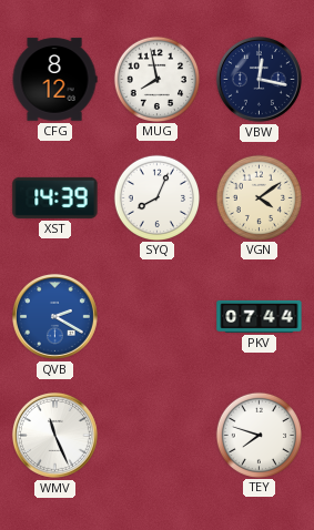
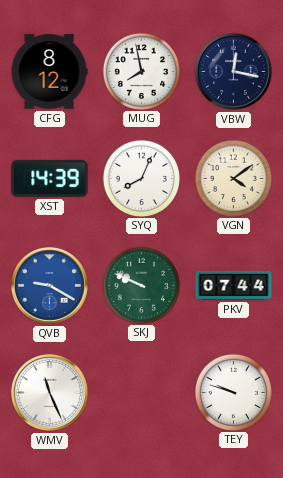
QVB: 2:20 -> 9:20 (49, 285)
SKJ: none -> 9:49 (141, 285)
TEY: 7:48 -> 9:48 (233, 392)
